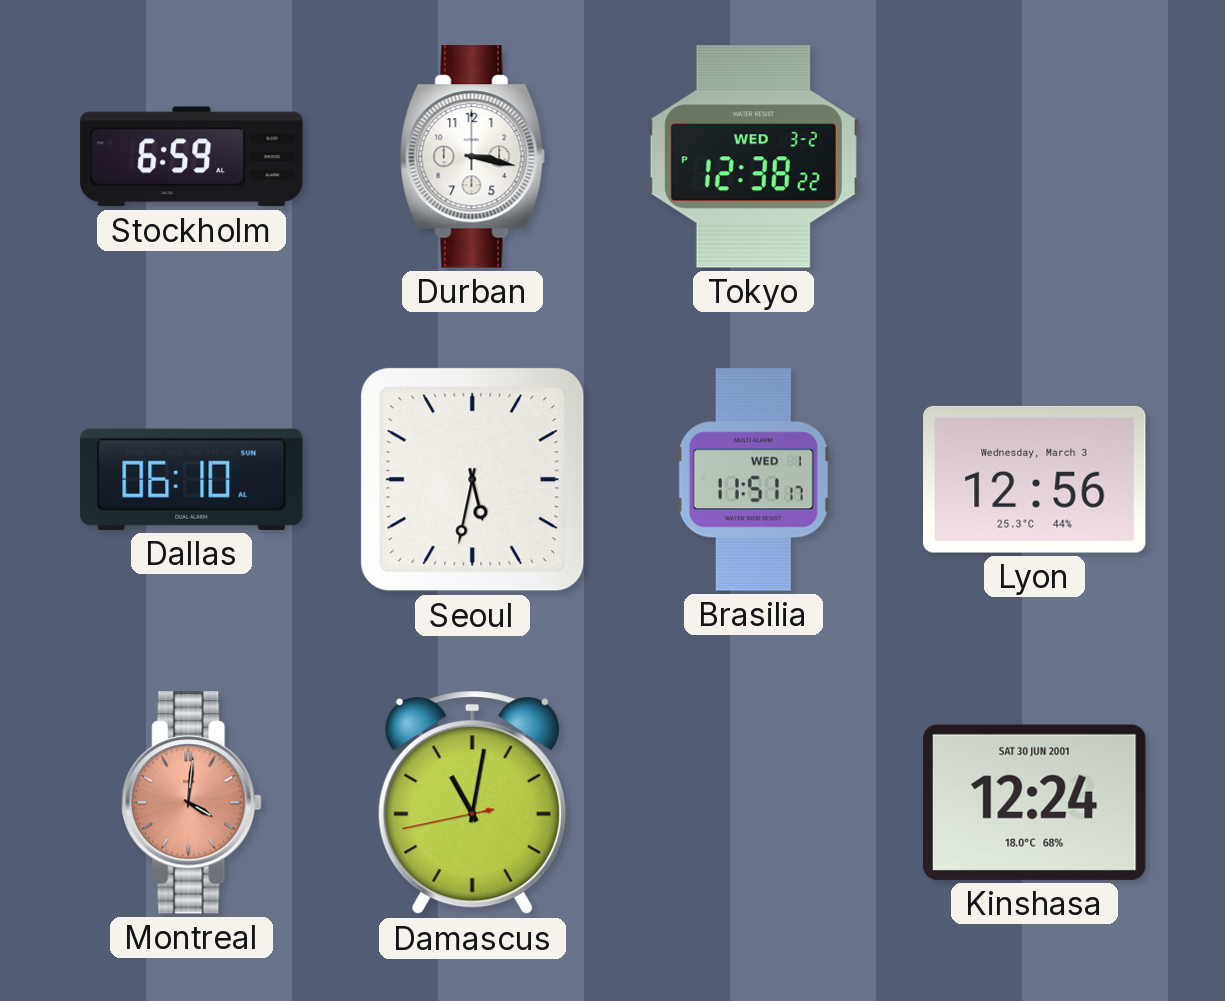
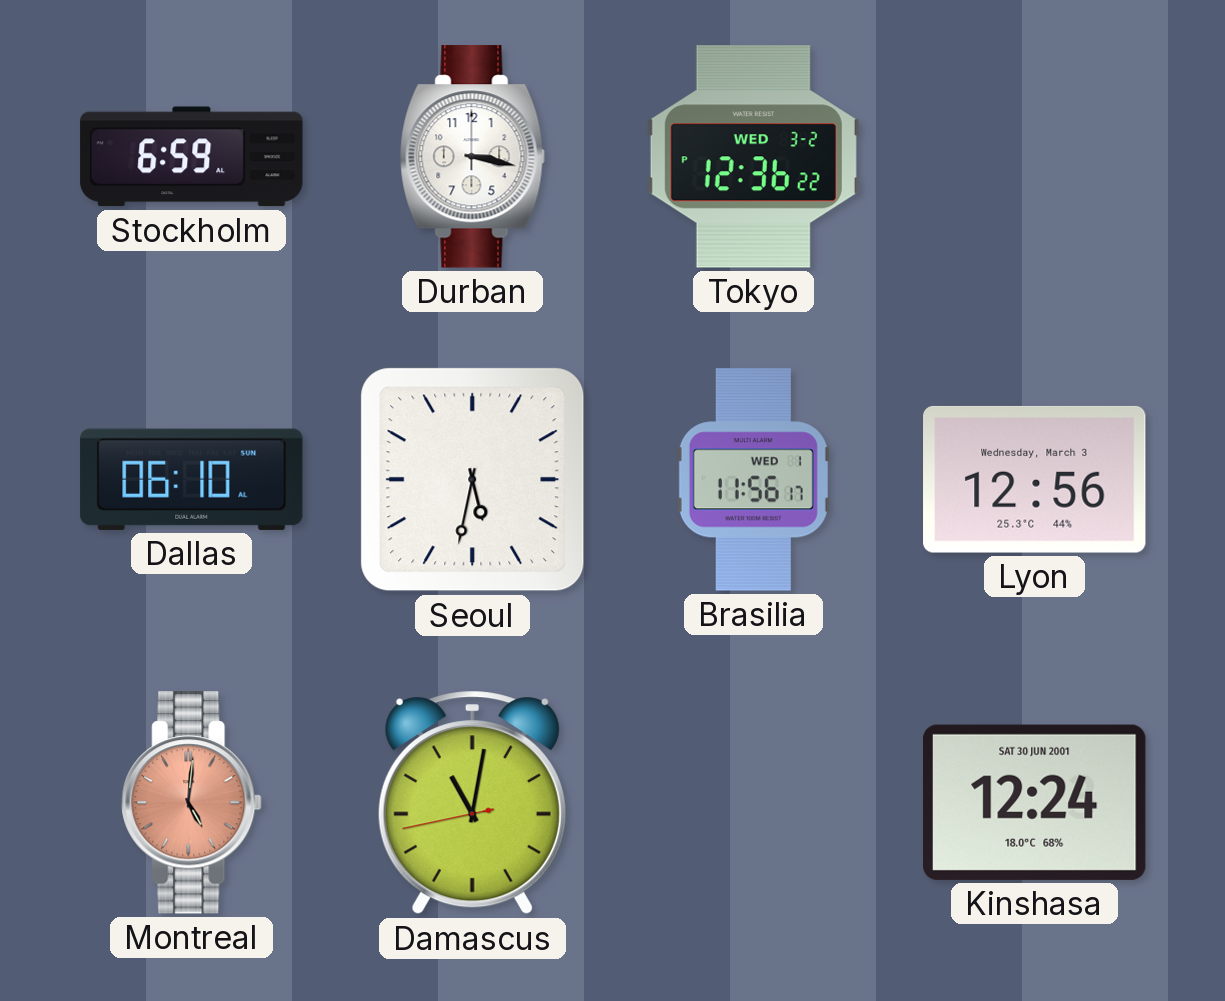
Tokyo: 12:38 -> 12:36 (753, 157)
Brasilia: 11:51 -> 11:56 (753, 480)
Montreal: 4:01 -> 5:01 (192, 803)
